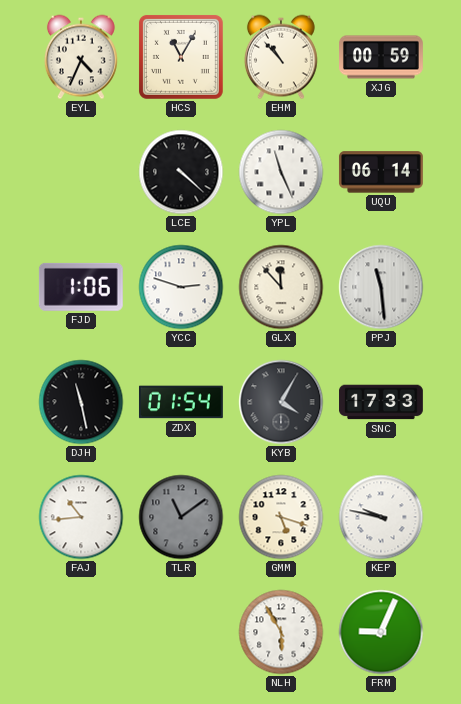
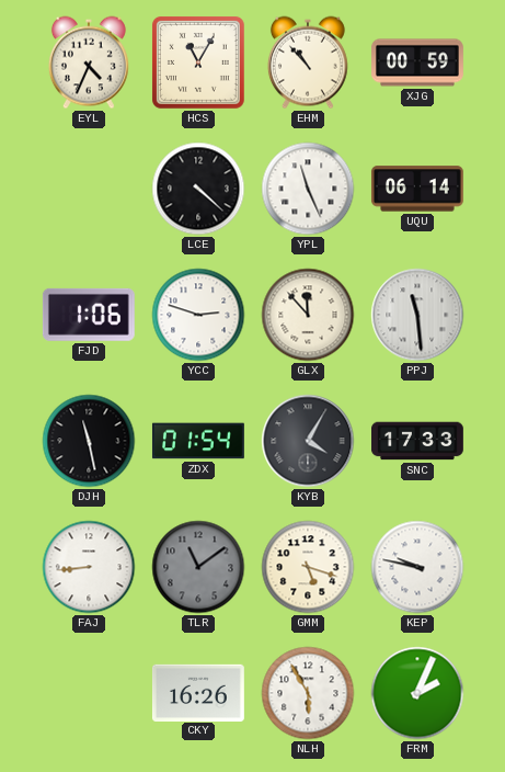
FAJ: 10:44 -> 8:44 (89, 567)
CKY: none -> 16:26 (198, 692)
FRM: 9:04 -> 2:04 (417, 693)
